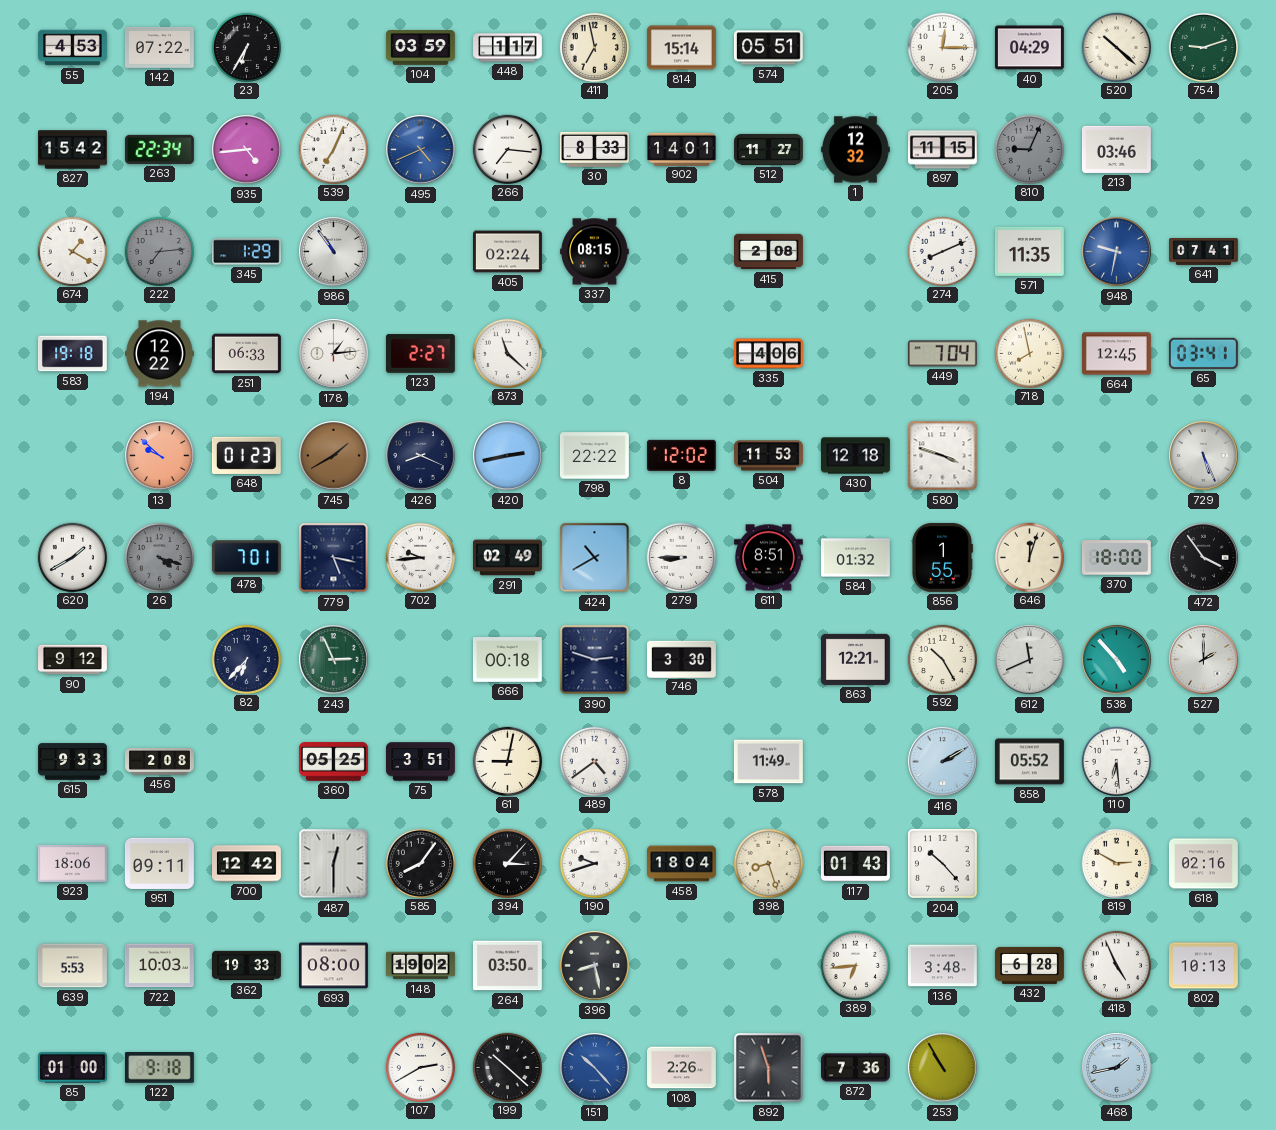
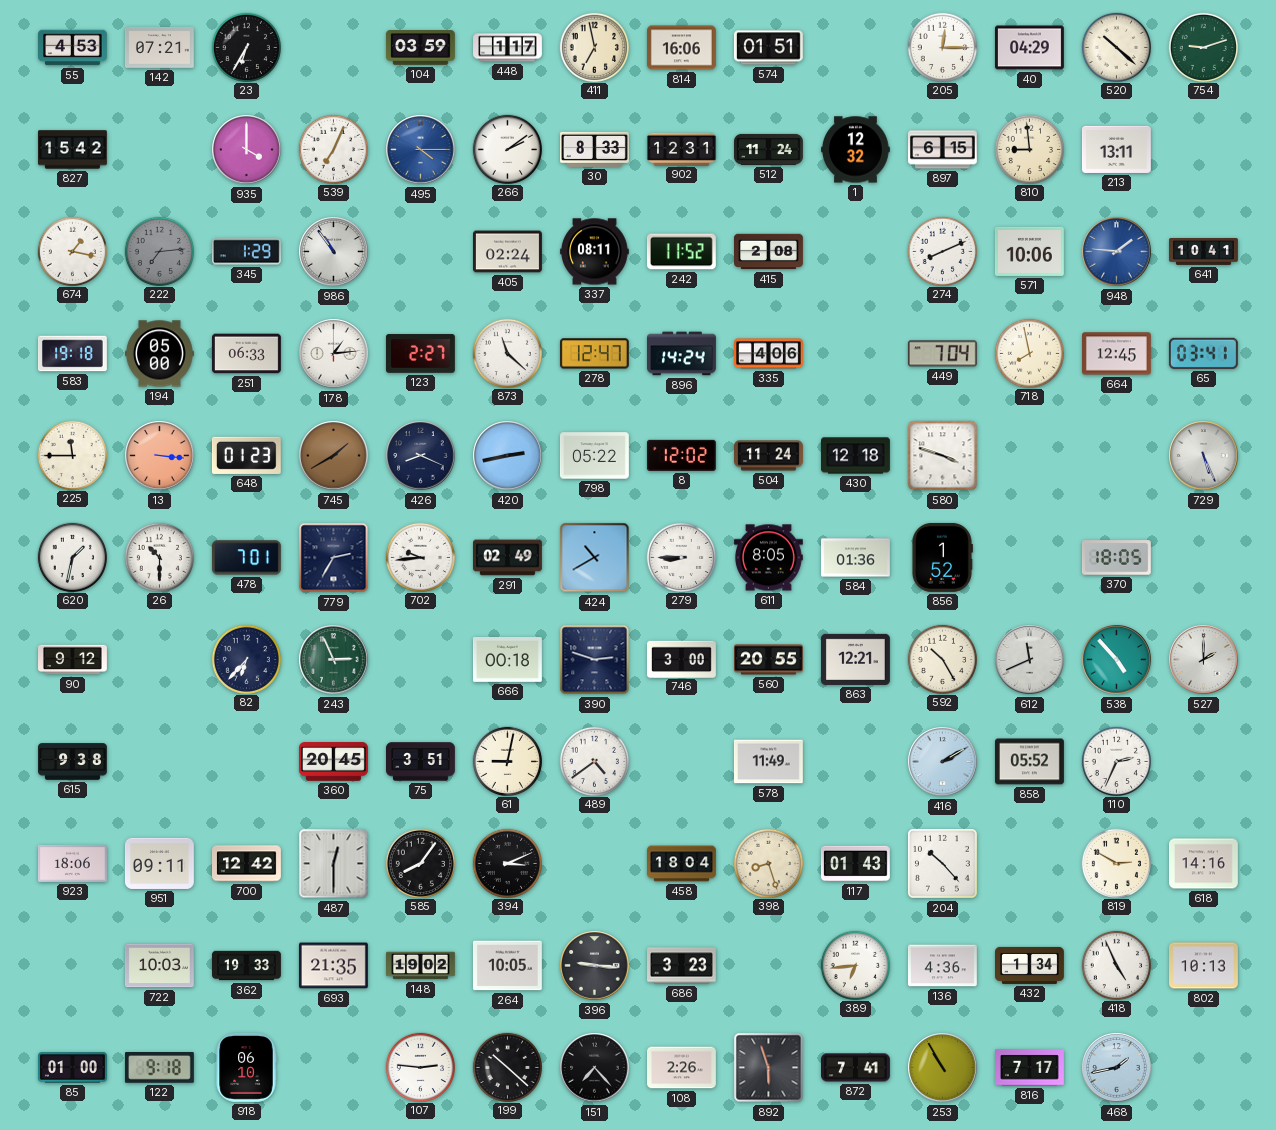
142: 07:22 -> 07:21 (160, 48)
814: 15:14 -> 16:06 (682, 48)
574: 05:51 -> 01:51 (768, 48)
263: 22:34 -> none (159, 149)
935: 4:44 -> 4:00 (247, 150)
495: 4:41 -> 4:15 (421, 150)
266: 7:16 -> 2:09 (507, 149)
902: 14:01 -> 12:31 (682, 149)
512: 11:27 -> 11:24 (769, 149)
897: 11:15 -> 6:15 (943, 150)
810: 9:04 -> 8:59 (1029, 149)
810 dial: grey -> cream (1029, 149)
213: 03:46 -> 13:11 (1116, 149)
674: 1:20 -> 1:17 (72, 251)
337: 08:15 -> 08:11 (594, 252)
242: none -> 11:52 (681, 252)
571: 11:35 -> 10:06 (1029, 251)
948: 9:32 -> 1:46 (1117, 252)
641: 07:41 -> 10:41 (1204, 252)
194: 12:22 -> 05:00 (159, 354)
278: none -> 12:47 (594, 354)
896: none -> 14:24 (682, 354)
225: none -> 11:45 (72, 455)
13: 9:52 -> 3:16 (160, 456)
798: 22:22 -> 05:22 (594, 456)
504: 11:53 -> 11:24 (769, 456)
620: 1:40 -> 1:32 (72, 557)
26: 4:18 -> 10:30 (159, 557)
26 dial: grey -> white (159, 557)
779: 5:17 -> 2:35 (334, 558)
611: 8:51 -> 8:05 (768, 558)
584: 01:32 -> 01:36 (856, 558)
856: 1:55 -> 1:52 (942, 557)
646: 12:03 -> none (1029, 557)
370: 18:00 -> 18:05 (1116, 558)
472: 3:54 -> none (1204, 558)
746: 3:30 -> 3:00 (682, 659)
560: none -> 20:55 (769, 660)
615: 9:33 -> 9:38 (73, 762)
456: 2:08 -> none (160, 762)
360: 05:25 -> 20:45 (334, 762)
110: 6:29 -> 2:34 (1116, 761)
394: 3:07 -> 3:11 (507, 863)
190: 9:42 -> none (594, 863)
618: 02:16 -> 14:16 (1204, 864)
639: 5:53 -> none (73, 966)
693: 08:00 -> 21:35 (334, 966)
264: 03:50 -> 10:05 (507, 966)
396: 8:28 -> 9:16 (595, 966)
686: none -> 3:23 (682, 966)
136: 3:48 -> 4:36 (942, 966)
432: 6:28 -> 1:34 (1030, 965)
918: none -> 06:10 (246, 1067)
107: 2:40 -> 2:46 (420, 1067)
151: 10:23 -> 7:23 (595, 1068)
151 dial: blue -> black (595, 1068)
872: 7:36 -> 7:41 (856, 1068)
816: none -> 7:17 (1030, 1068)
